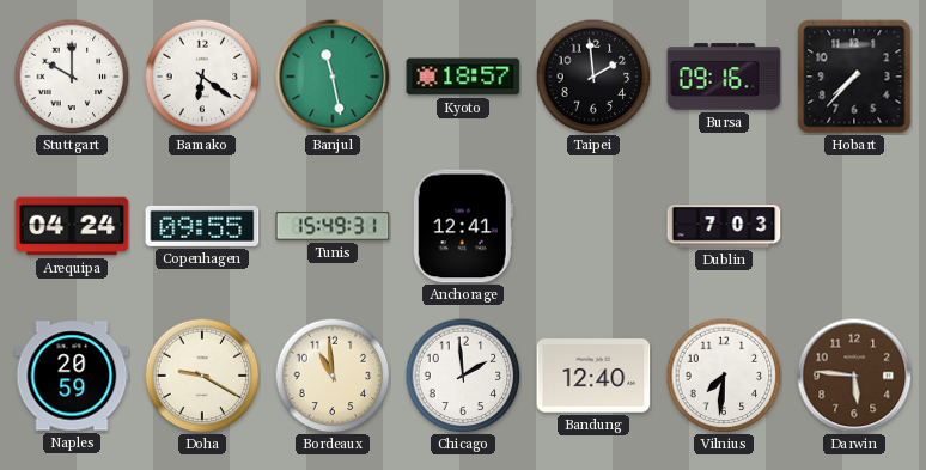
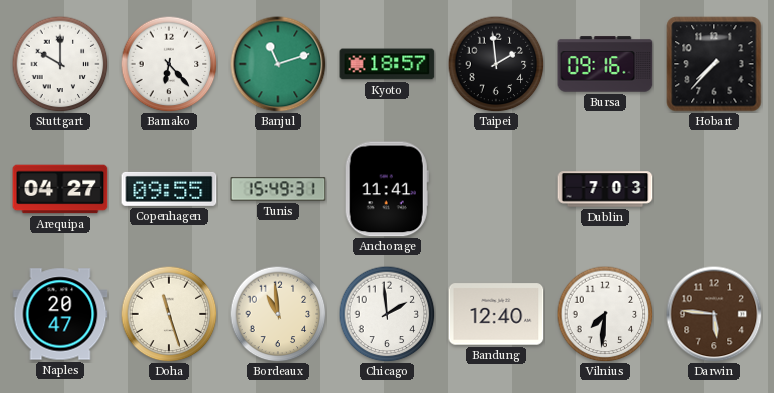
Bamako: 6:21 -> 6:23 (169, 64)
Banjul: 11:28 -> 11:12 (278, 64)
Arequipa: 04:24 -> 04:27 (60, 189)
Anchorage: 12:41 -> 11:41 (387, 189)
Naples: 20:59 -> 20:47 (60, 314)
Doha: 9:20 -> 11:27 (169, 314)
